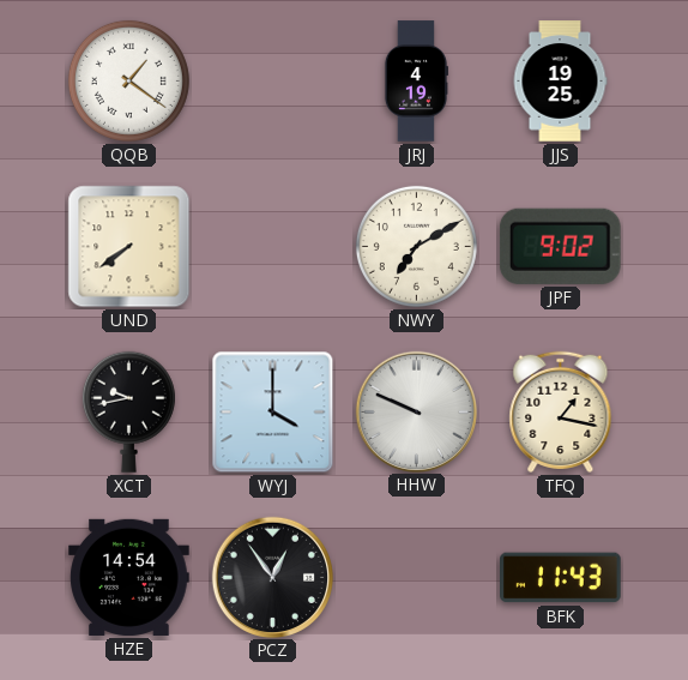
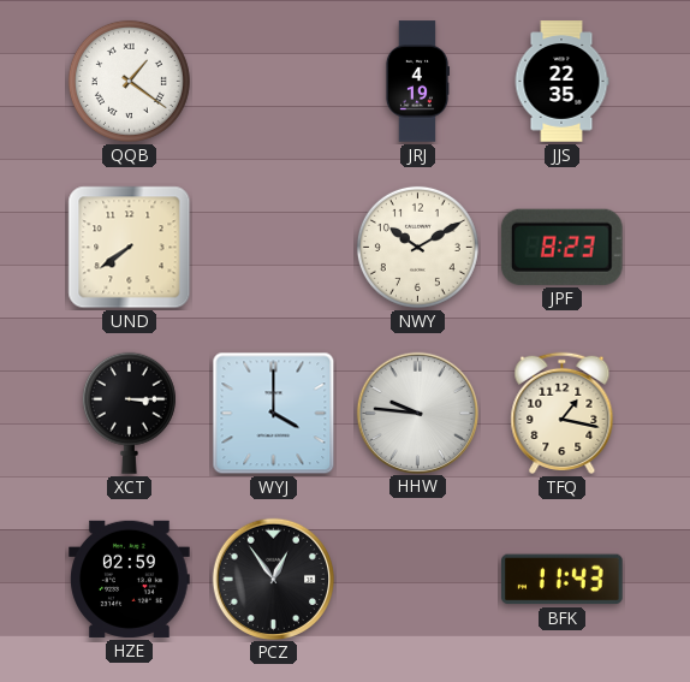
JJS: 19:25 -> 22:35 (561, 82)
NWY: 7:10 -> 10:10 (417, 247)
JPF: 9:02 -> 8:23 (561, 247)
XCT: 9:43 -> 3:15 (129, 413)
HHW: 9:49 -> 9:46 (417, 413)
HZE: 14:54 -> 02:59 (130, 579)
